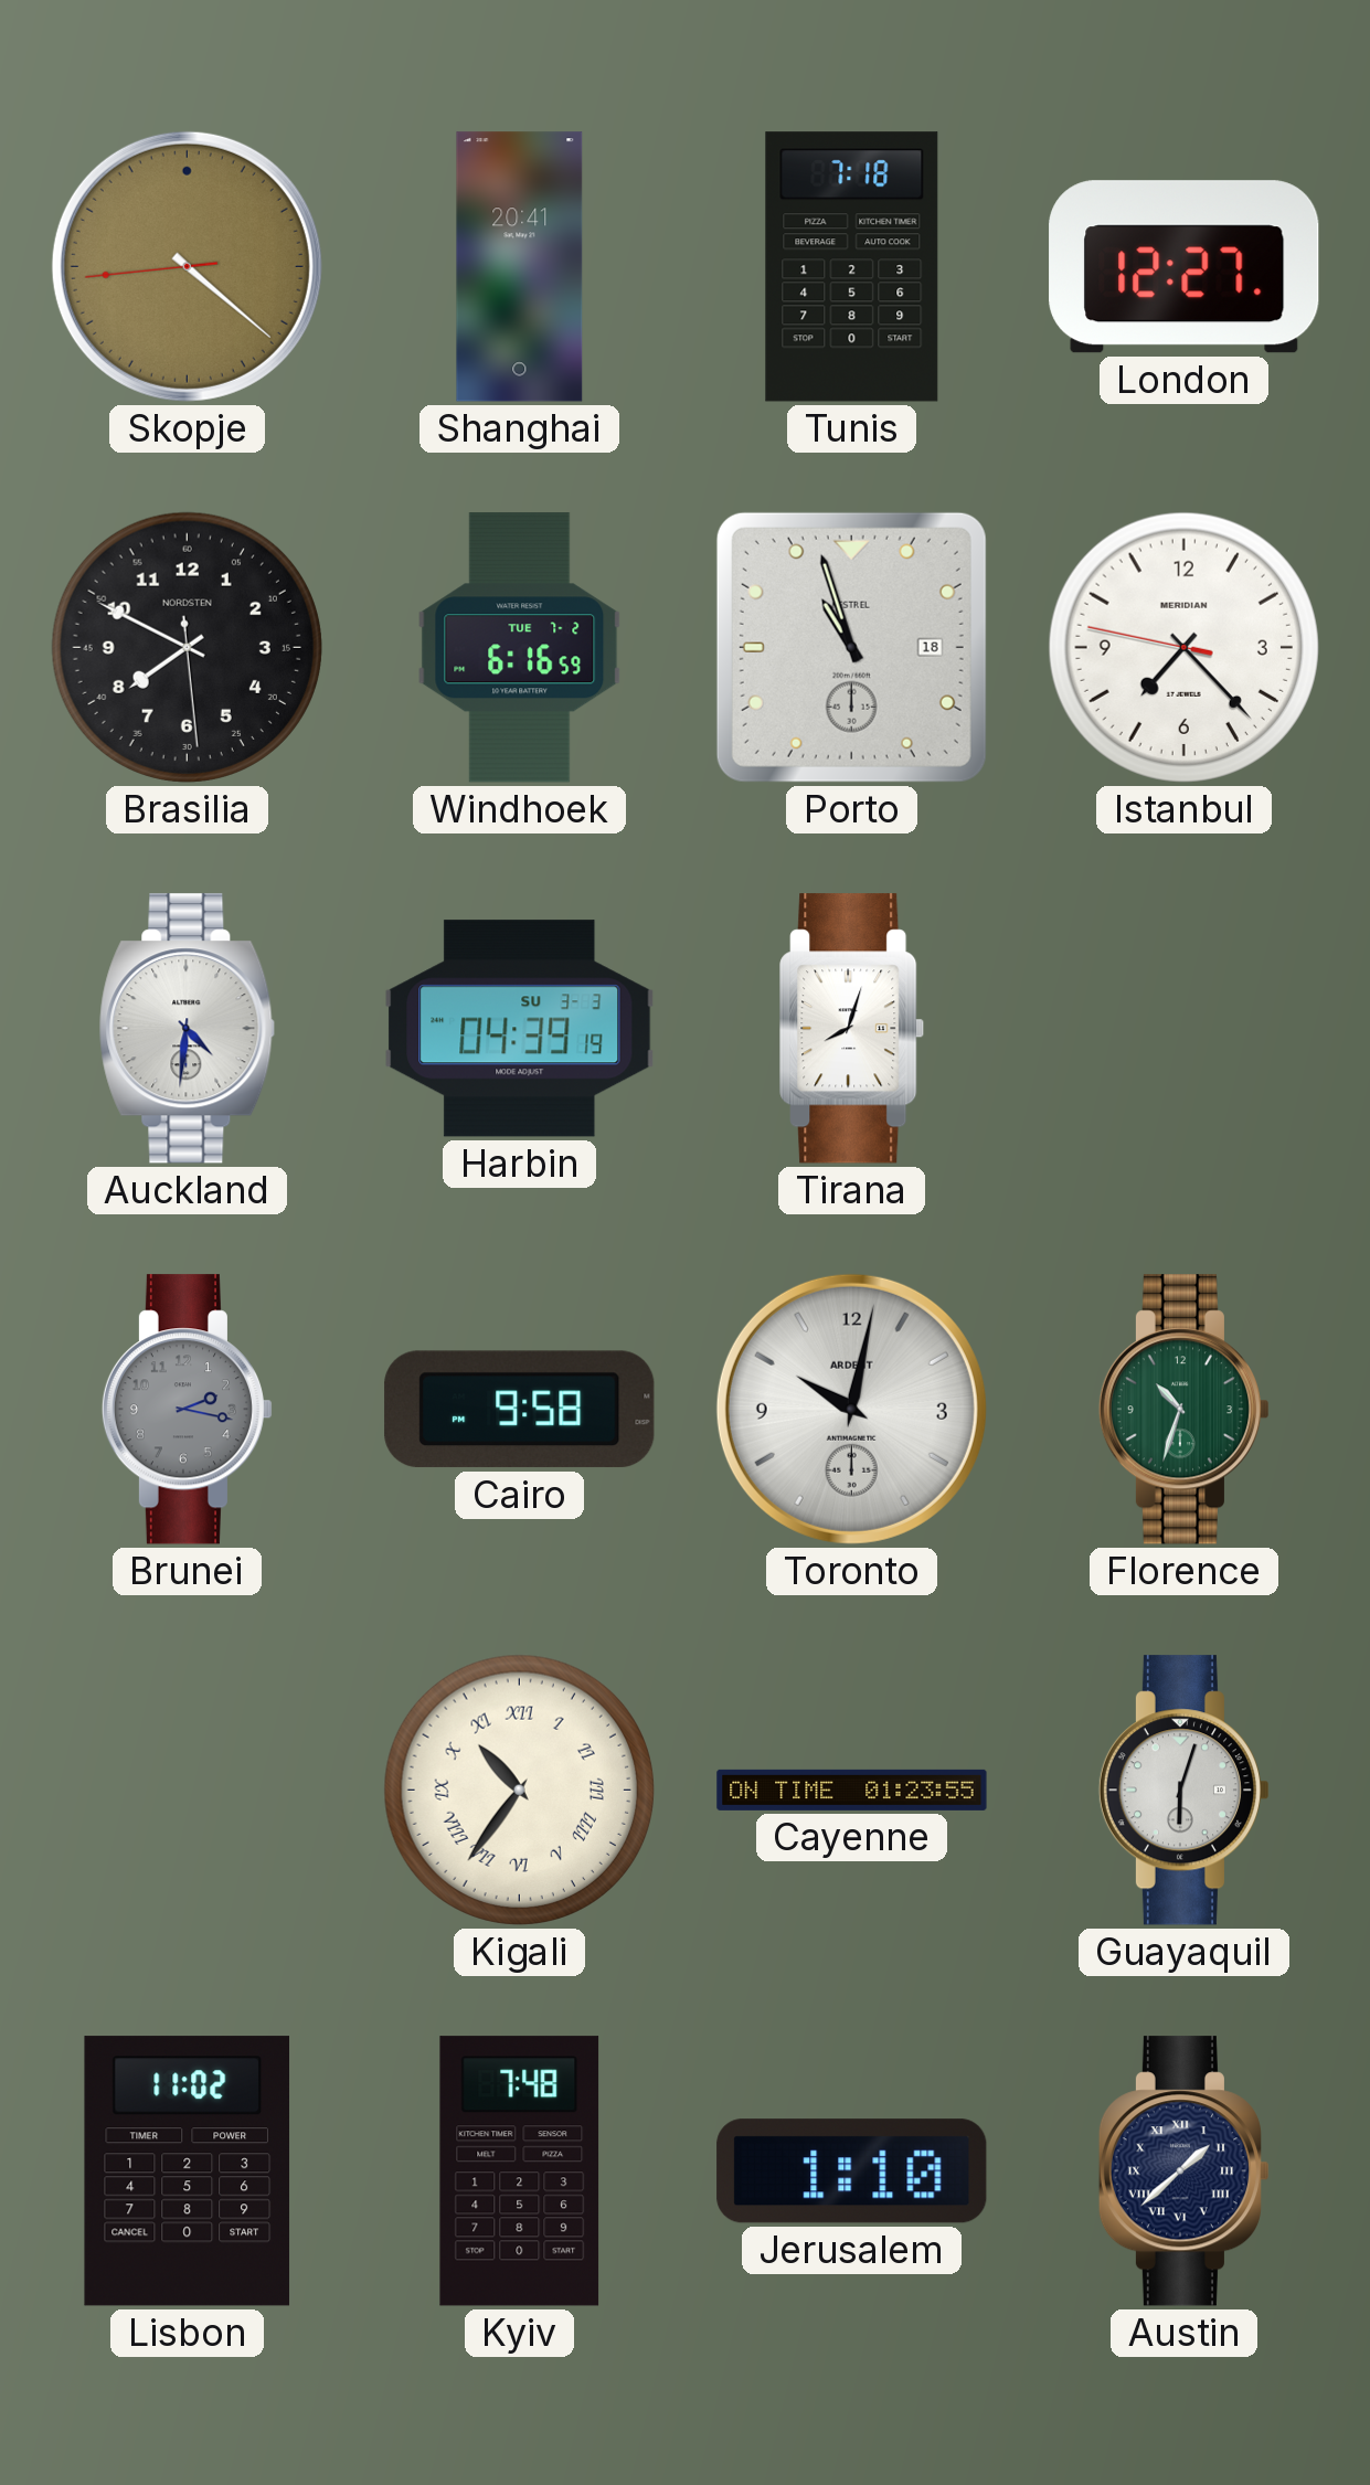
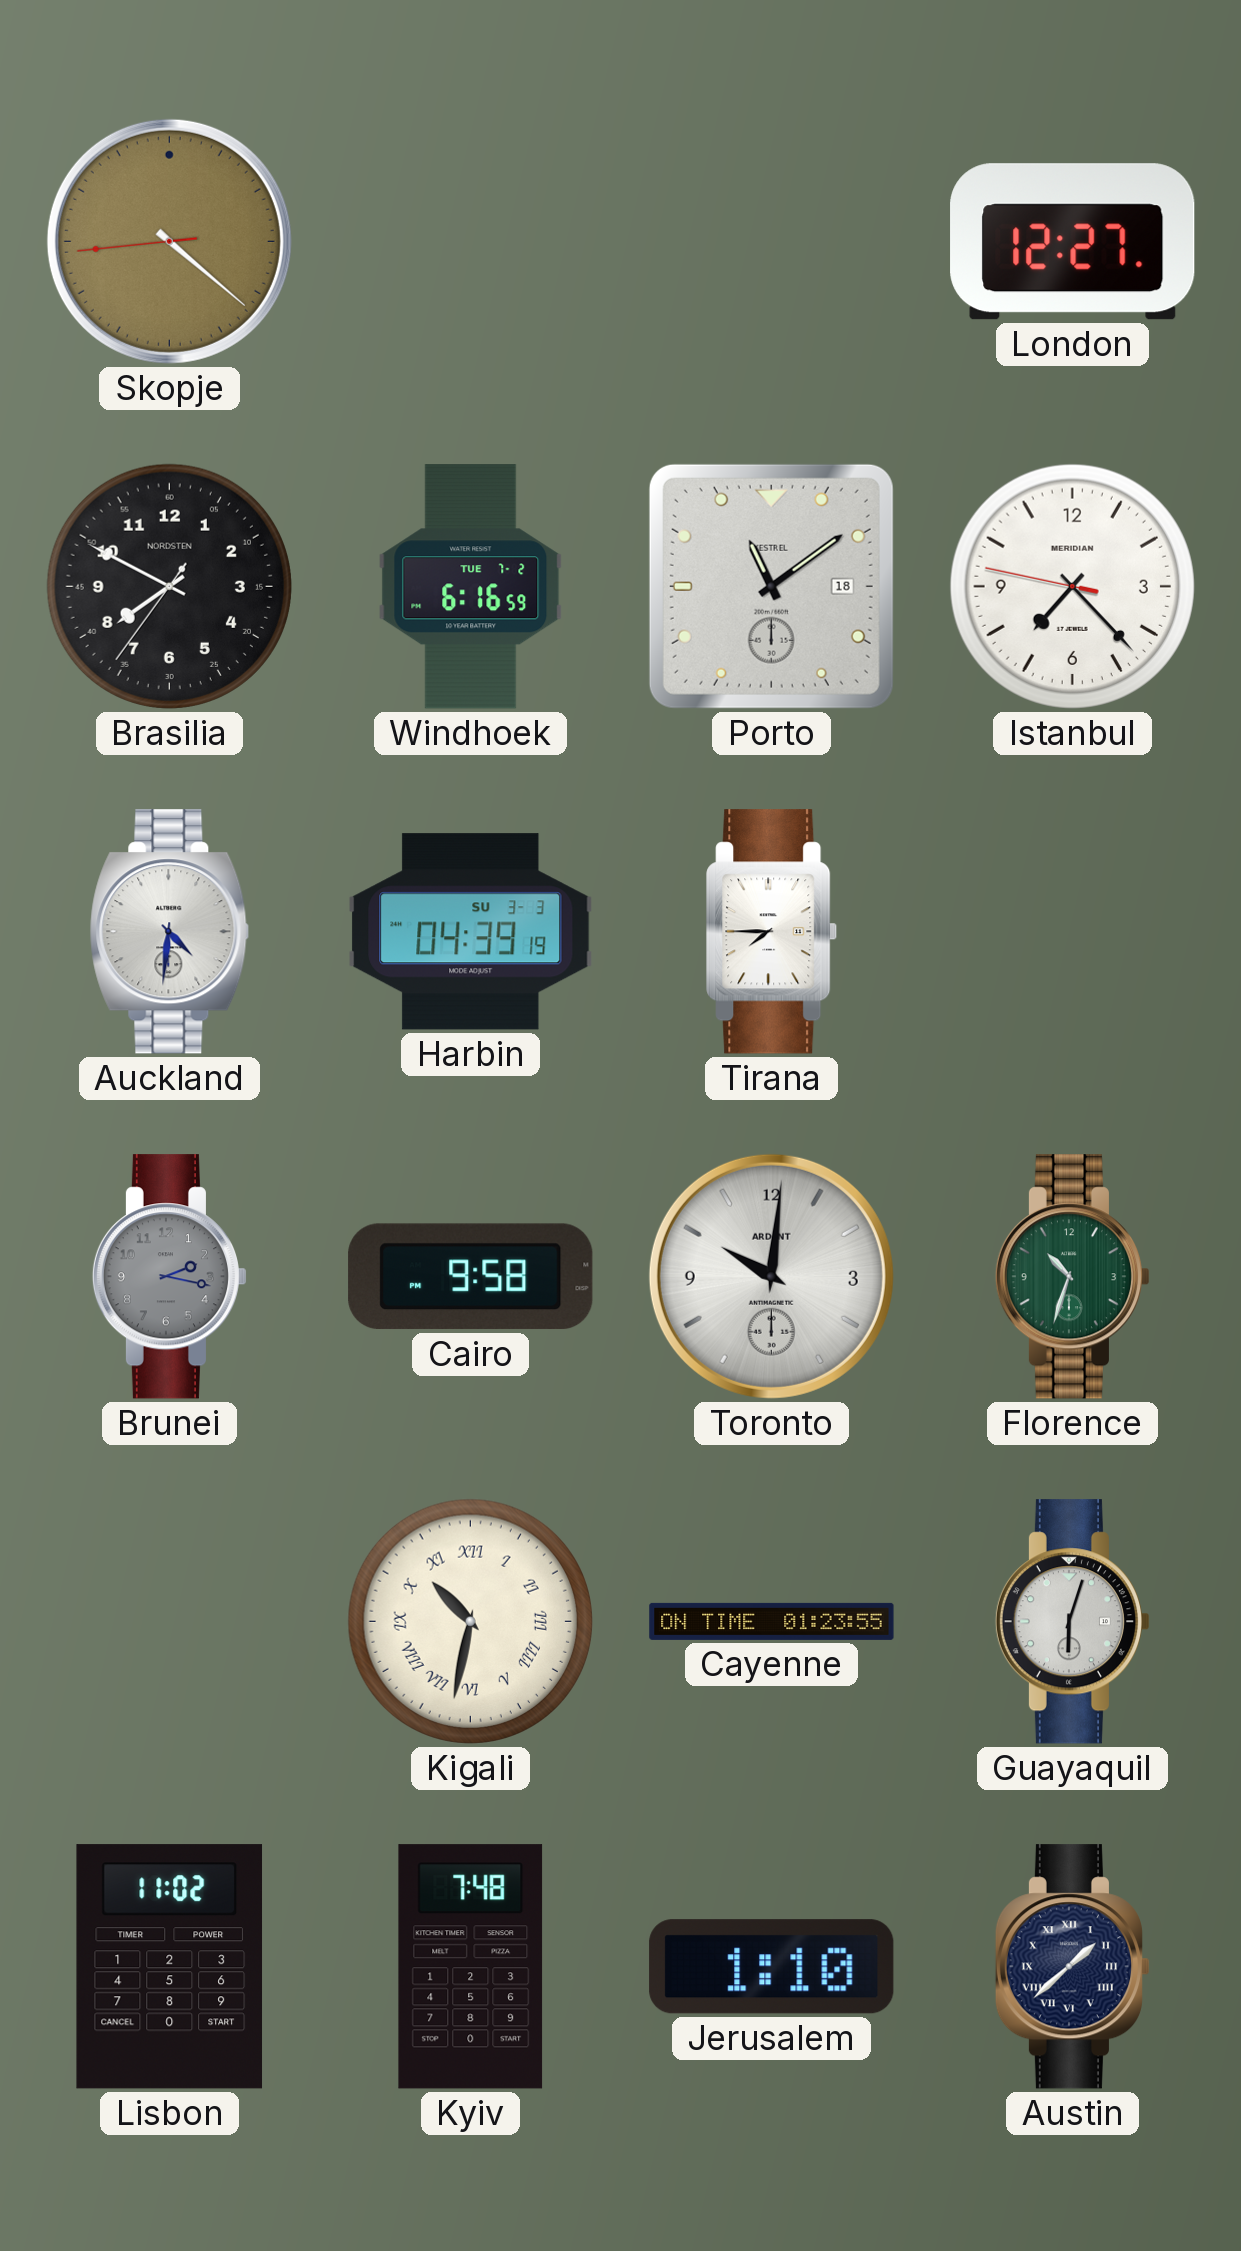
Shanghai: 20:41 -> none (520, 267)
Tunis: 7:18 -> none (852, 267)
Brasilia: 7:49:29 -> 7:49:36 (169, 586)
Porto: 10:57 -> 11:09 (771, 586)
Tirana: 8:03 -> 7:45 (772, 932)
Toronto: 10:02 -> 10:01 (771, 1276)
Kigali: 10:36 -> 10:32 (470, 1621)
